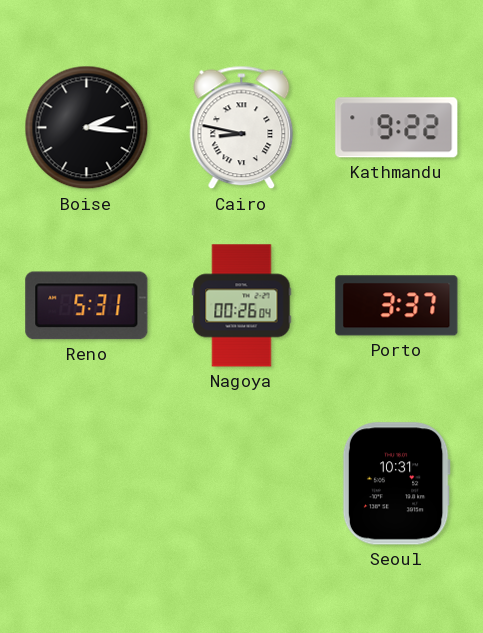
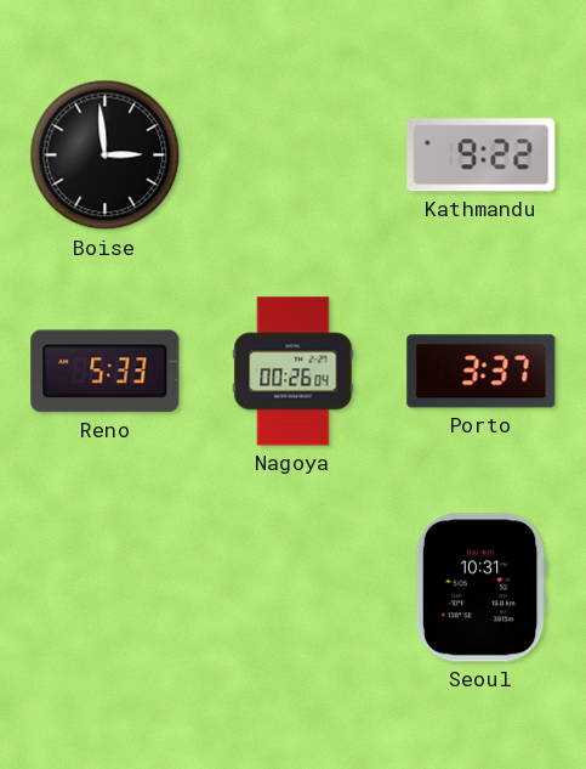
Boise: 2:16 -> 2:59 (106, 156)
Cairo: 8:47 -> none (242, 128)
Reno: 5:31 -> 5:33 (106, 372)
